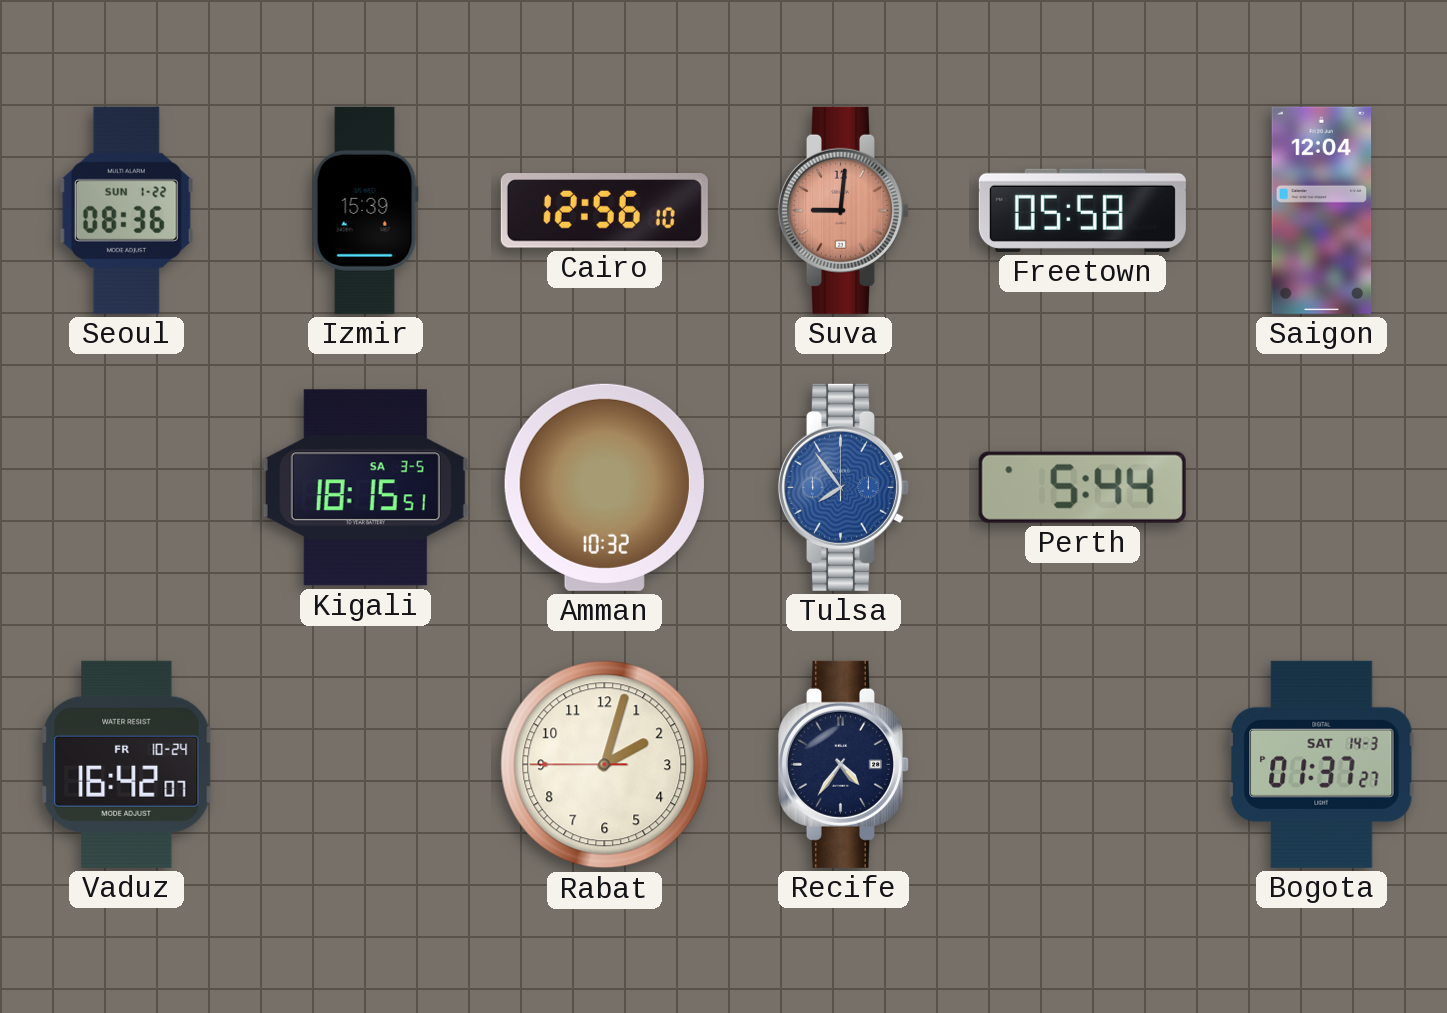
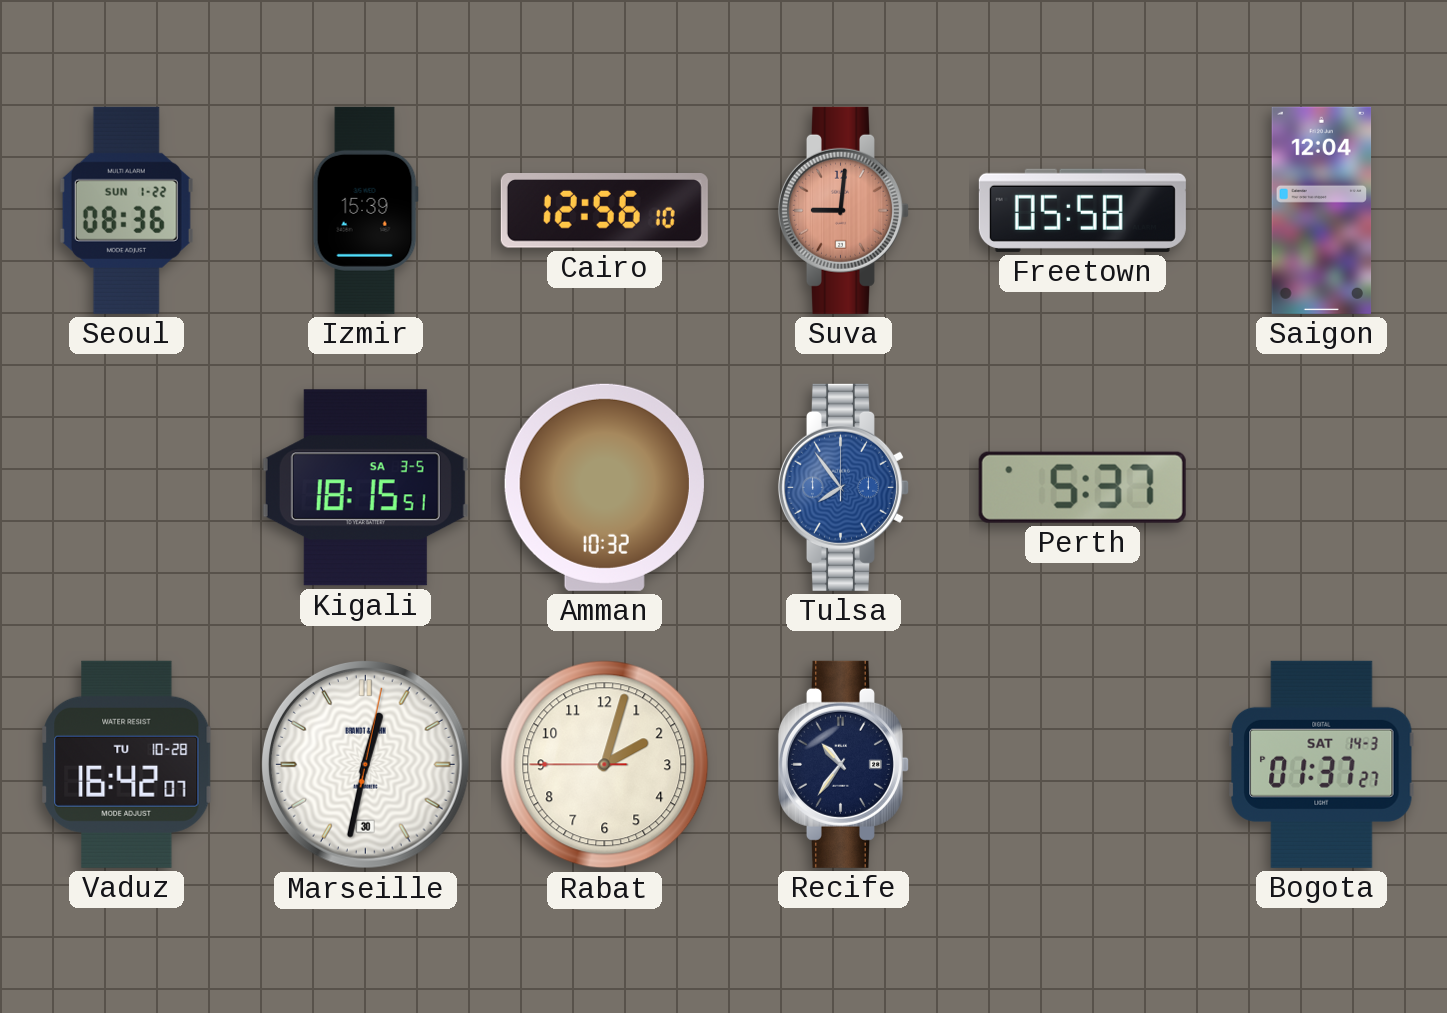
Perth: 5:44 -> 5:37 (1082, 487)
Vaduz date: FR 10-24 -> TU 10-28 (127, 764)
Marseille: none -> 12:32 (365, 764)
Recife: 4:36 -> 10:36 (843, 764)
